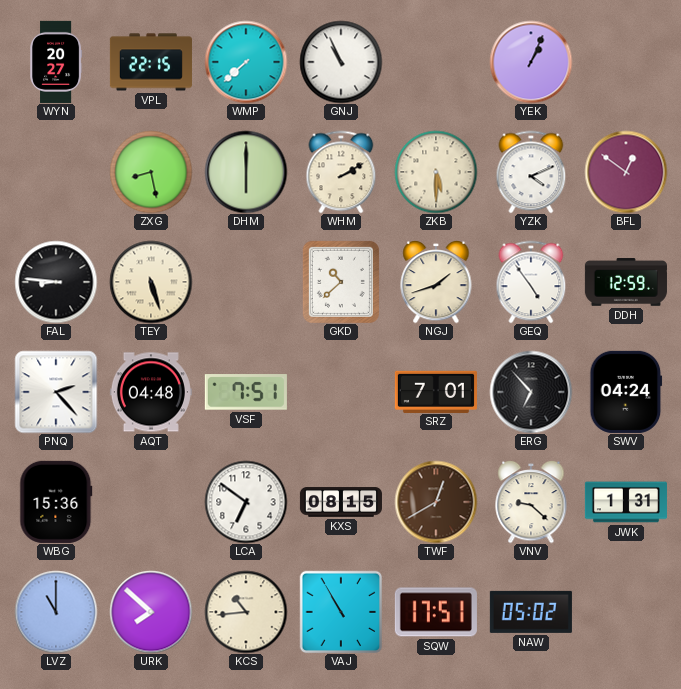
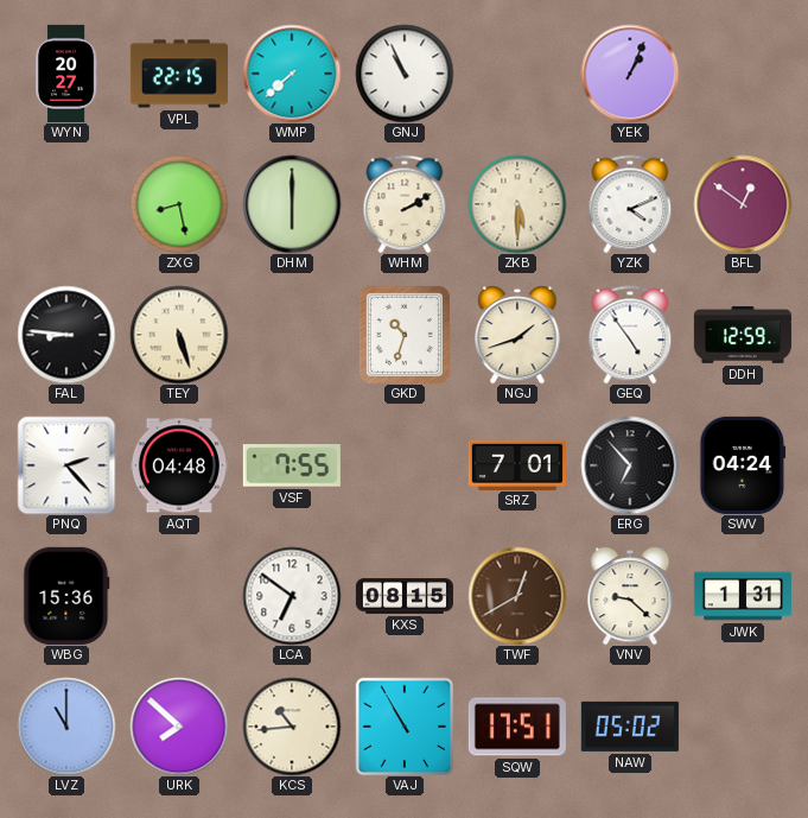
GKD: 10:38 -> 10:33 (405, 335)
VSF: 7:51 -> 7:55 (292, 465)
